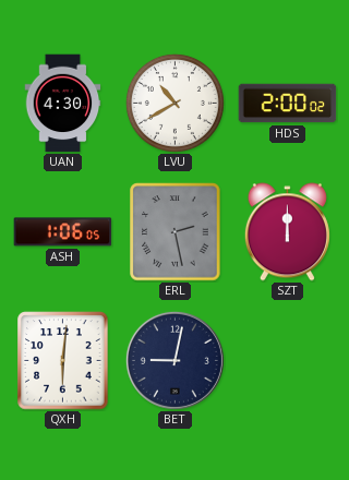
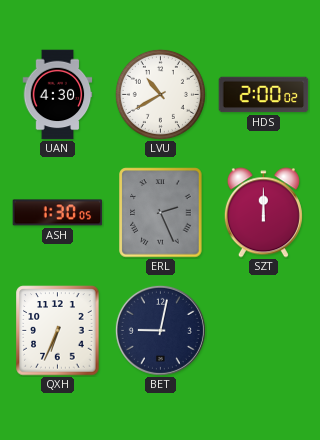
ASH: 1:06 -> 1:30 (58, 213)
ERL: 2:28 -> 2:26 (161, 213)
QXH: 6:01 -> 6:34 (58, 331)
